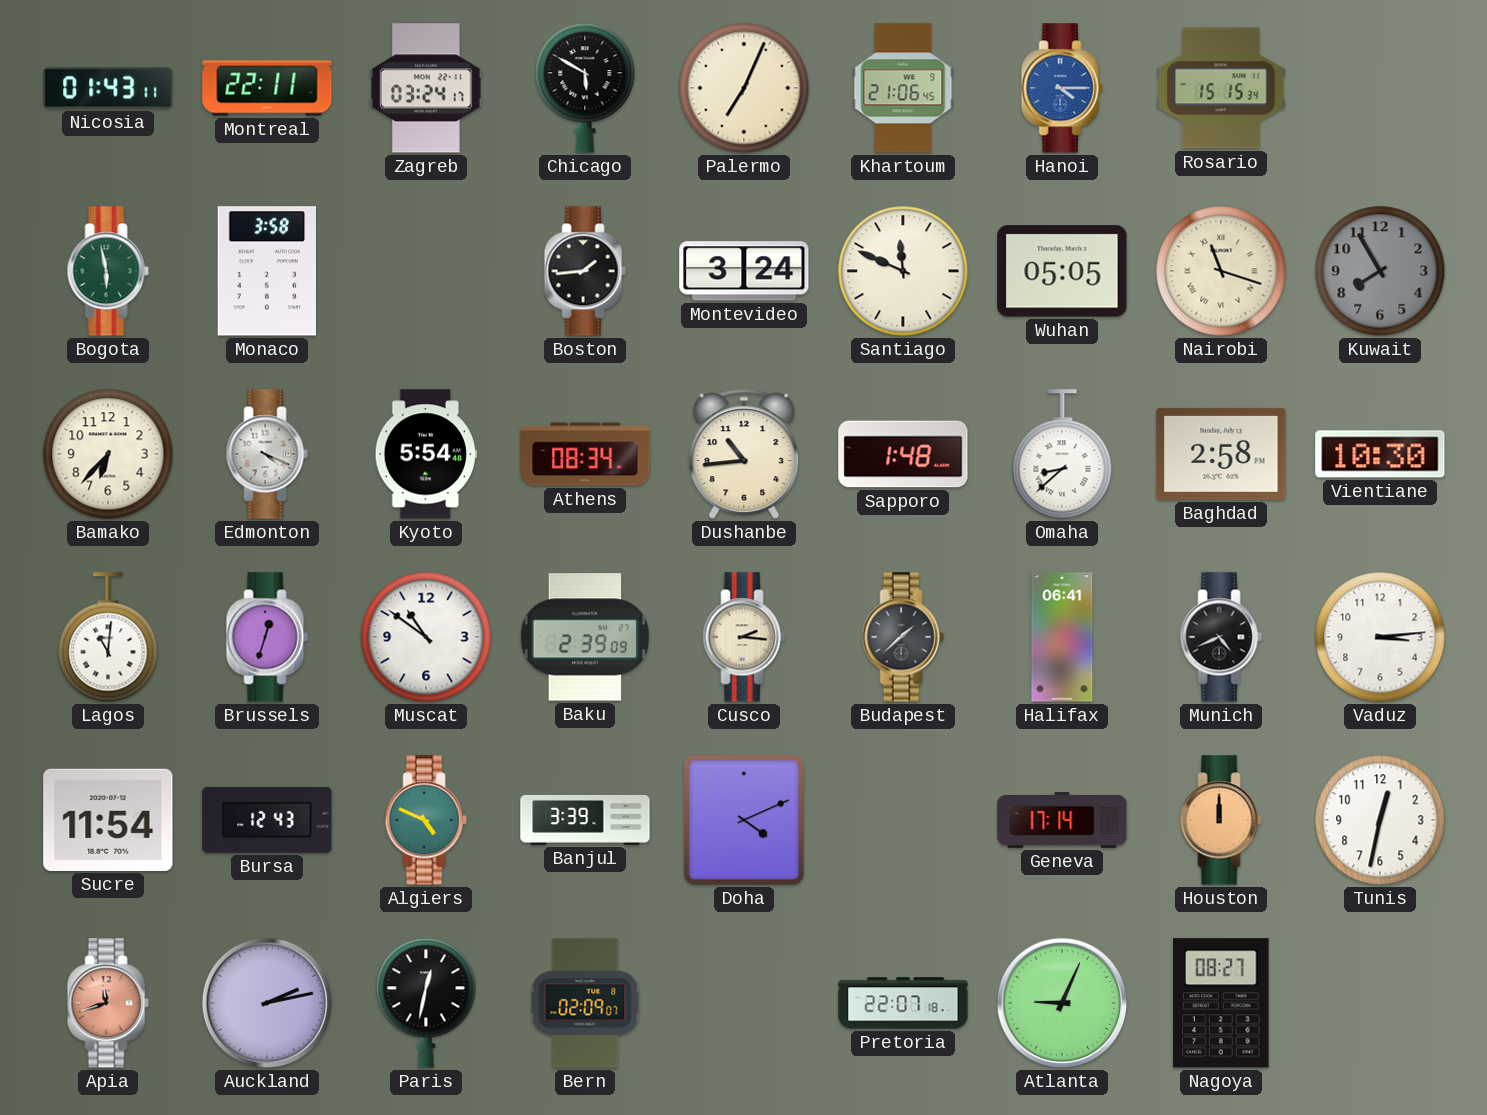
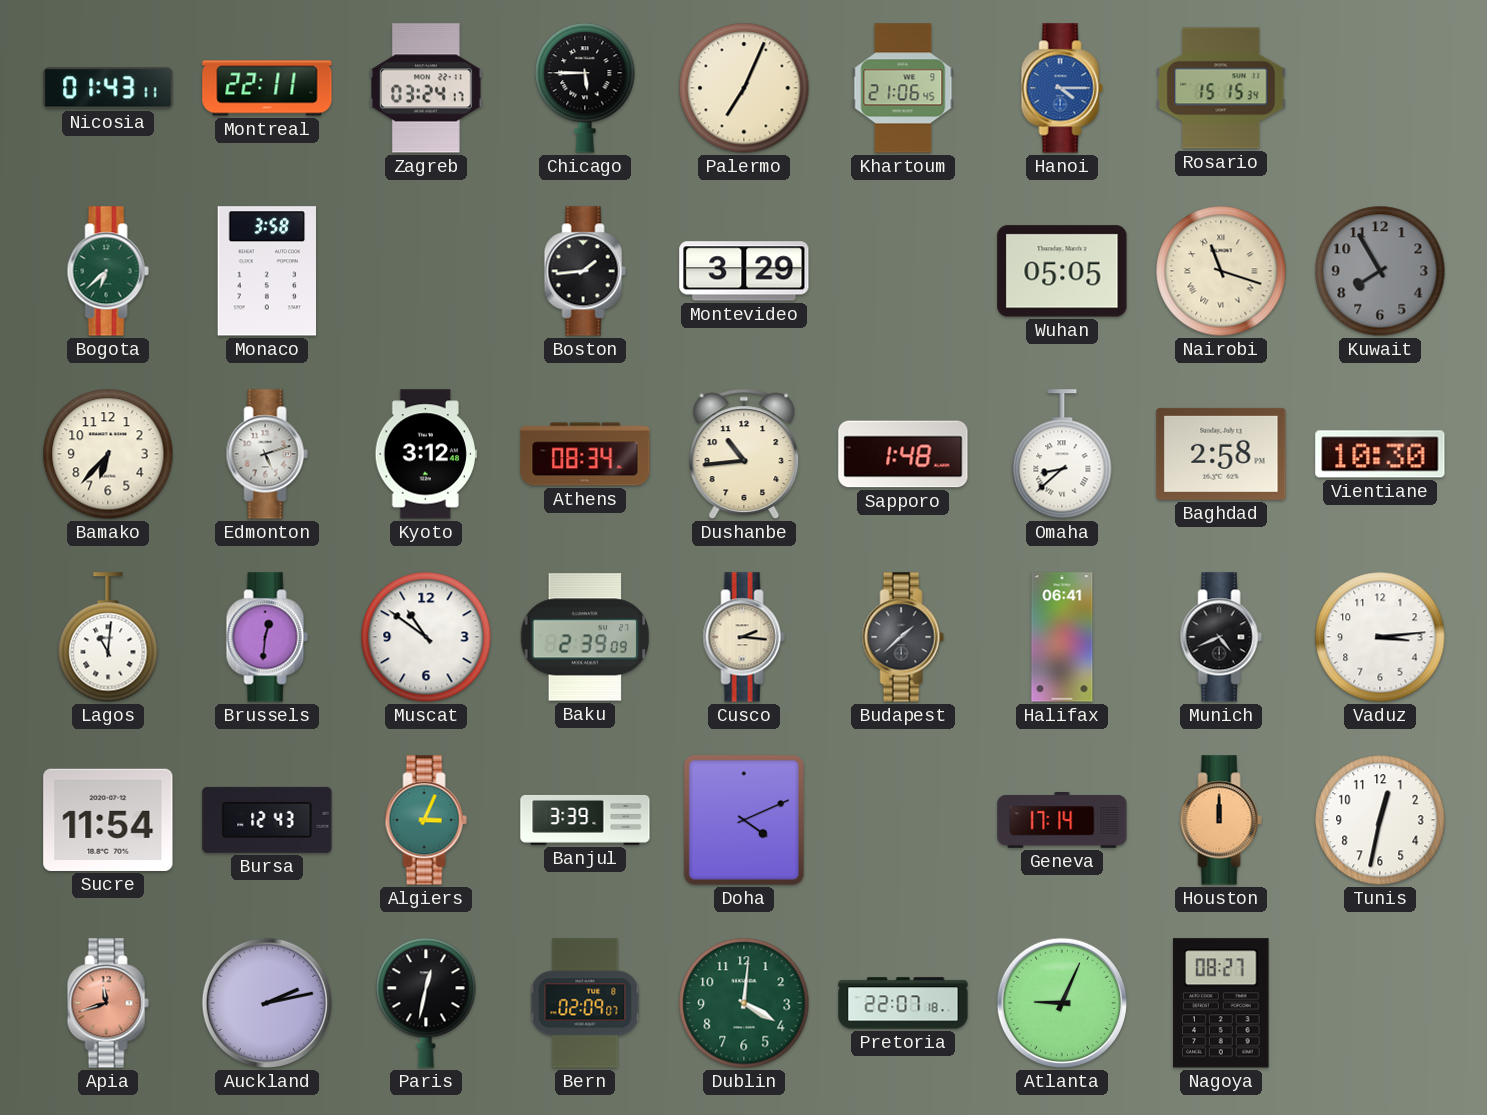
Chicago: 5:50 -> 5:45 (585, 88)
Bogota: 5:58 -> 6:38 (108, 271)
Montevideo: 3:24 -> 3:29 (744, 271)
Santiago: 11:49 -> none (903, 271)
Edmonton: 4:19 -> 5:12 (267, 454)
Kyoto: 5:54 -> 3:12 (426, 454)
Brussels: 12:33 -> 12:31 (267, 637)
Algiers: 4:49 -> 3:04 (426, 820)
Dublin: none -> 4:01 (744, 1003)
